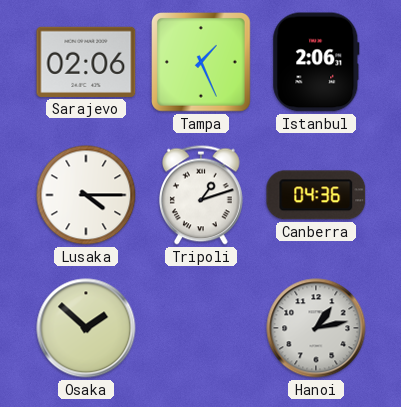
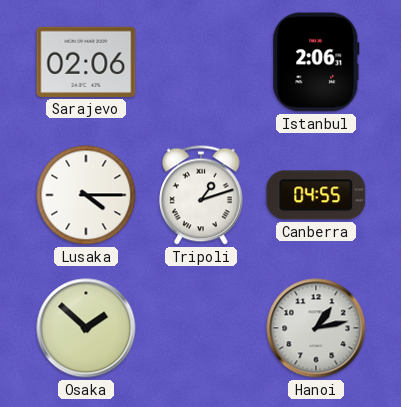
Tampa: 1:26 -> none (202, 63)
Canberra: 04:36 -> 04:55 (316, 195)
